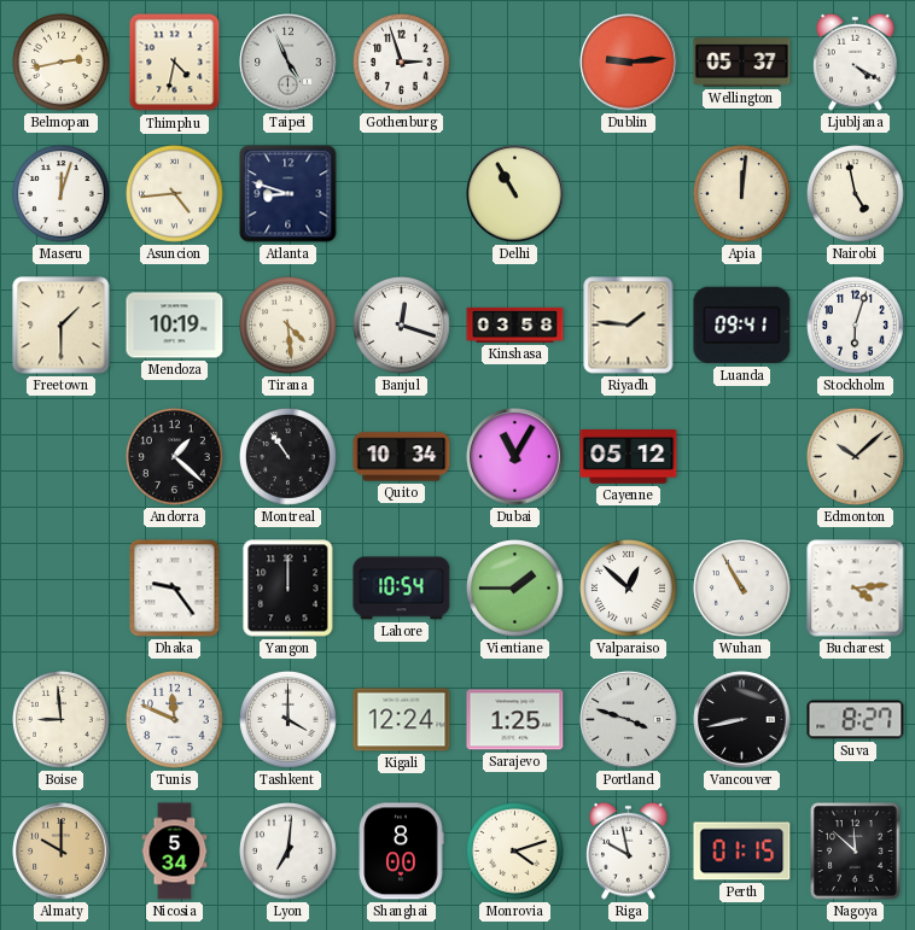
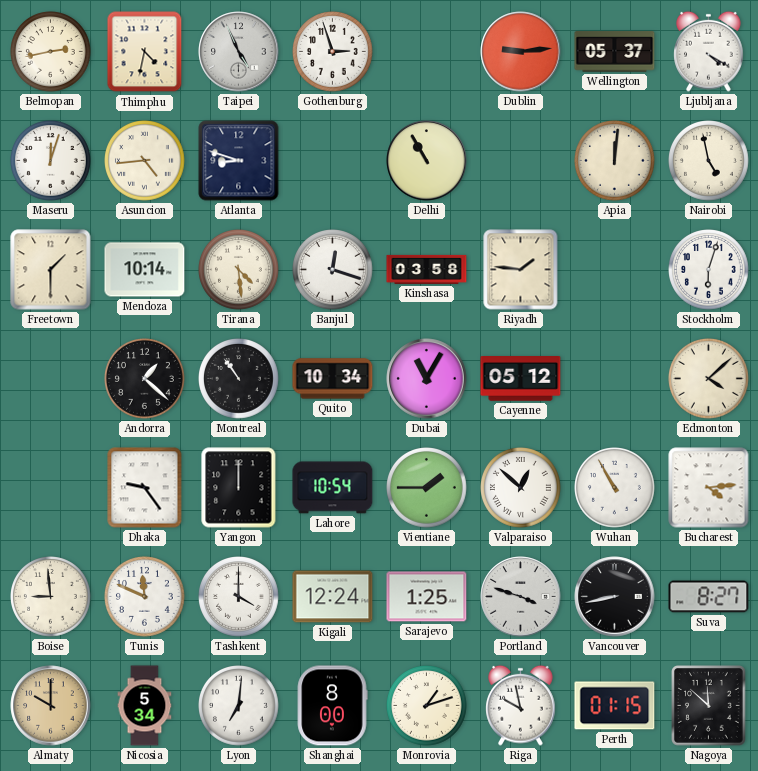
Mendoza: 10:19 -> 10:14 (145, 270)
Luanda: 09:41 -> none (742, 326)
Edmonton: 10:08 -> 4:08 (709, 379)
Monrovia: 4:12 -> 1:12 (427, 706)
